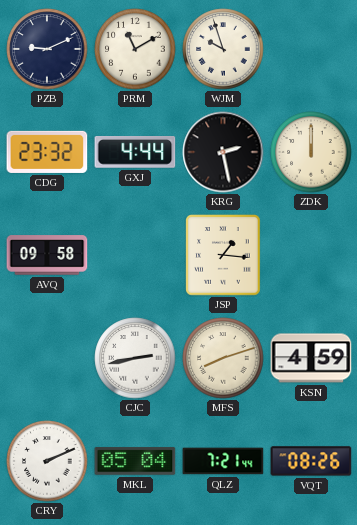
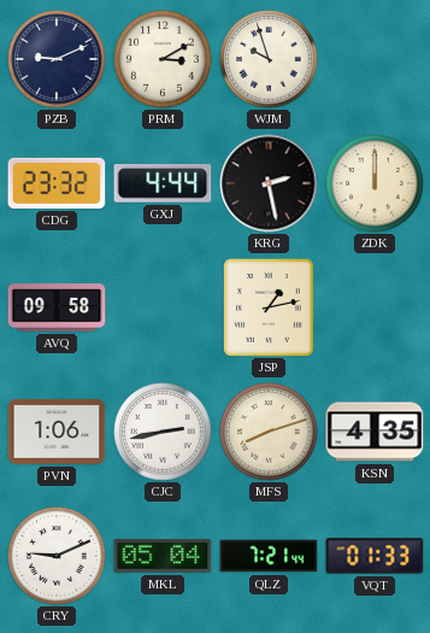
PRM: 11:10 -> 3:10 (163, 59)
JSP: 1:16 -> 1:13 (269, 307)
PVN: none -> 1:06 (57, 432)
KSN: 4:59 -> 4:35 (375, 432)
CRY: 2:11 -> 9:11 (57, 556)
VQT: 08:26 -> 01:33 (375, 556)
